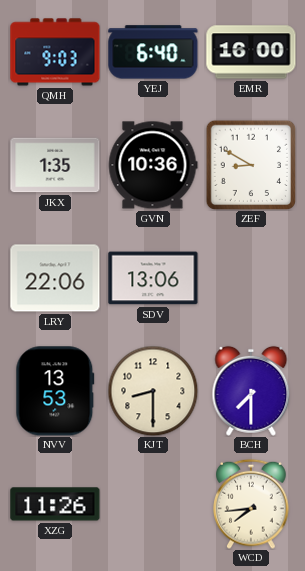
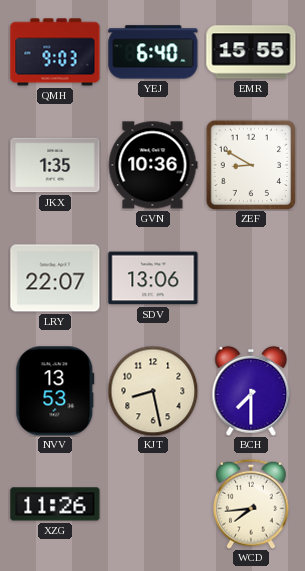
EMR: 16:00 -> 15:55 (251, 52)
LRY: 22:06 -> 22:07 (55, 278)
KJT: 8:30 -> 8:28 (153, 391)
